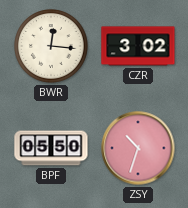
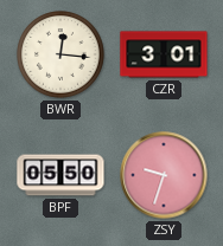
CZR: 3:02 -> 3:01 (164, 54)
ZSY: 10:33 -> 9:33 (164, 175)
